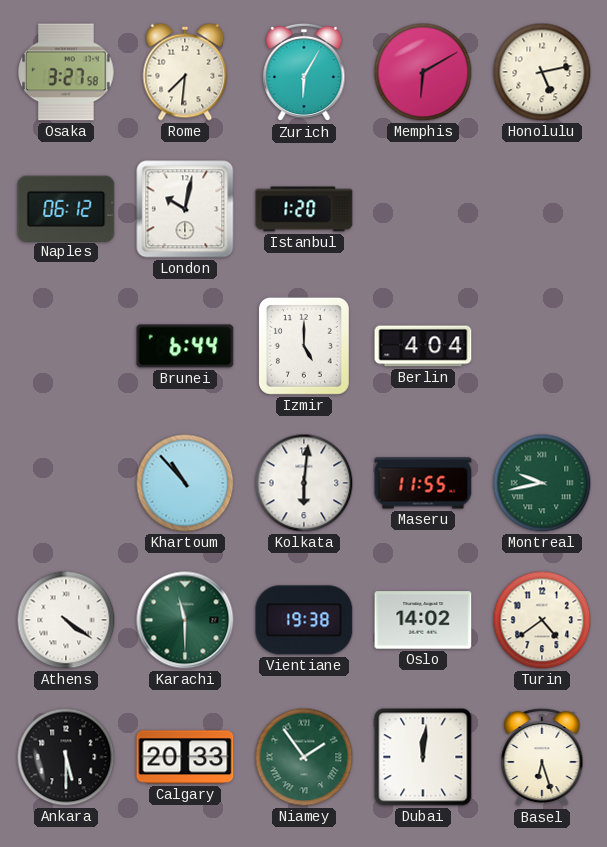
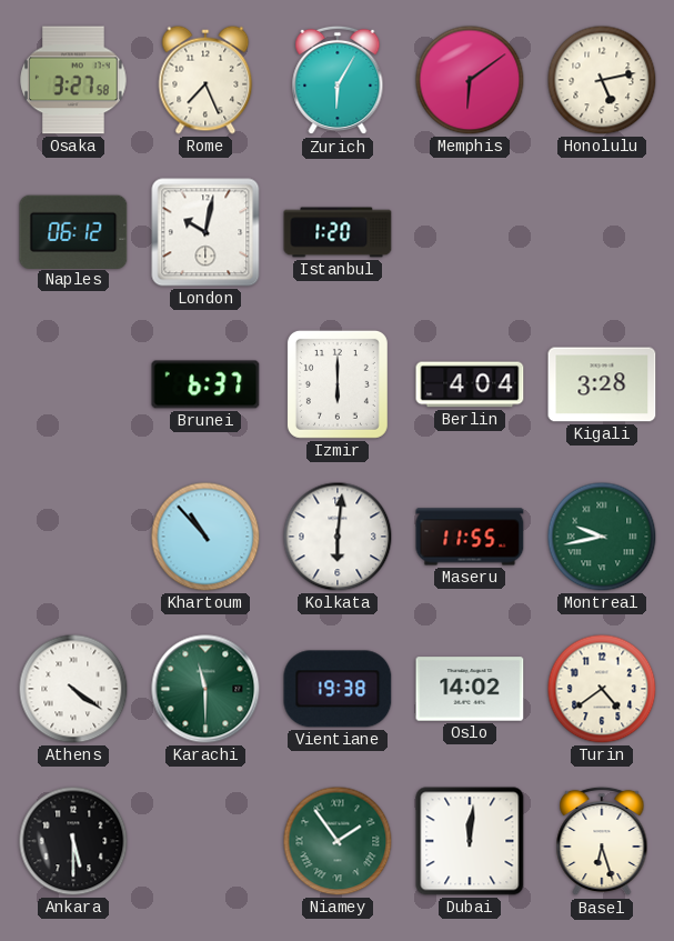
Rome: 7:31 -> 7:26 (205, 80)
Memphis: 6:10 -> 6:09 (470, 80)
Brunei: 6:44 -> 6:37 (205, 384)
Izmir: 5:00 -> 6:00 (338, 384)
Kigali: none -> 3:28 (602, 384)
Calgary: 20:33 -> none (185, 757)
